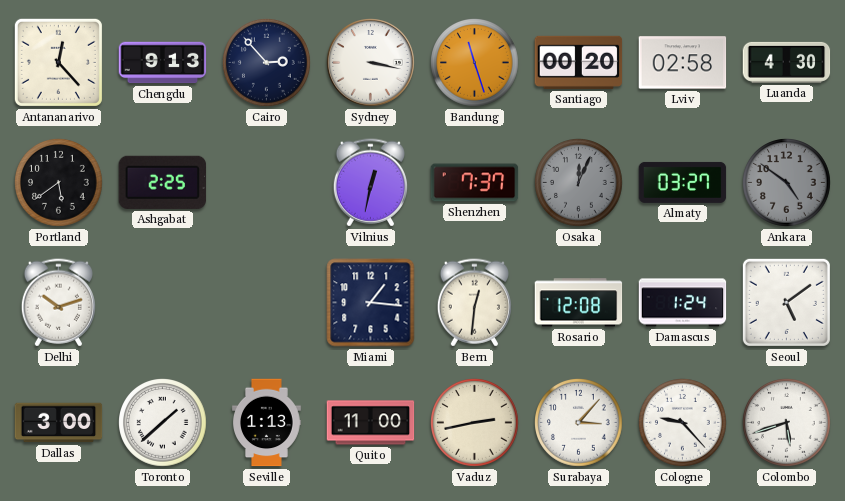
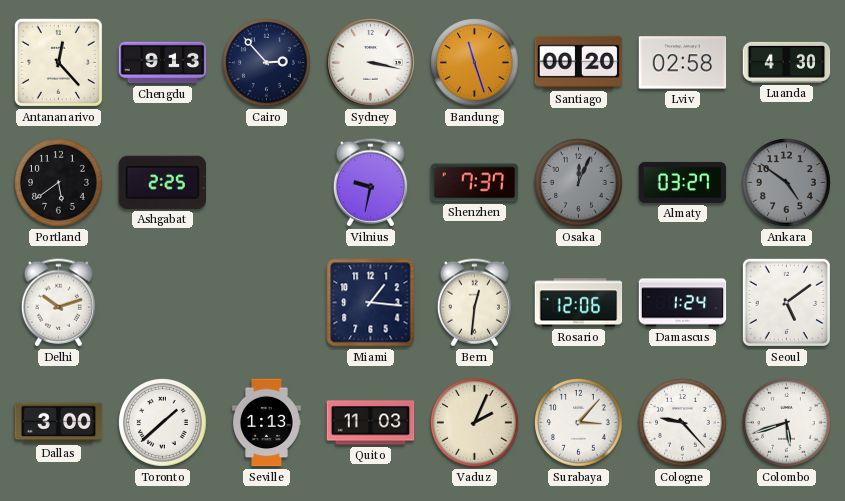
Vilnius: 12:32 -> 9:32 (370, 183)
Rosario: 12:08 -> 12:06 (579, 303)
Quito: 11:00 -> 11:03 (371, 423)
Vaduz: 2:43 -> 2:04 (475, 423)
